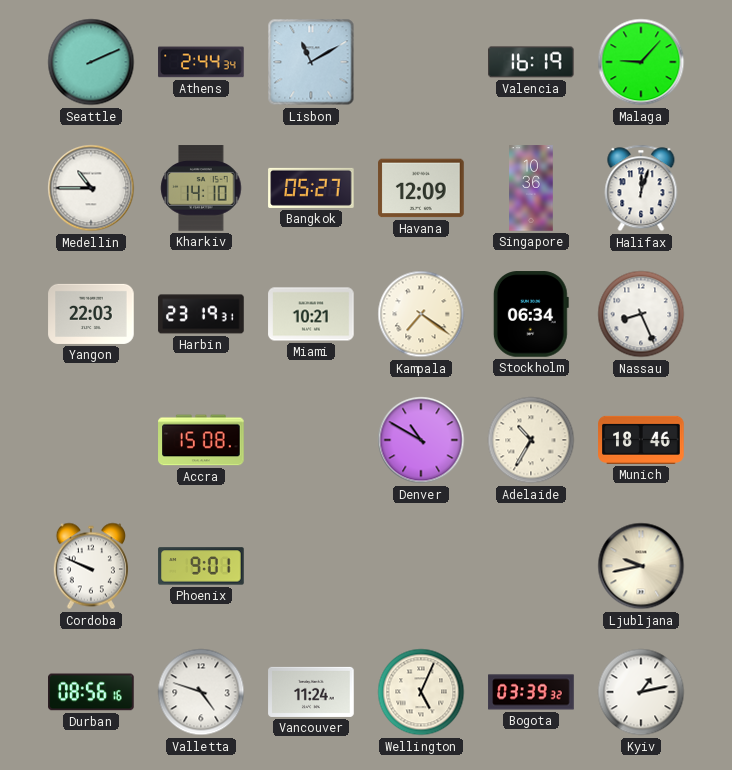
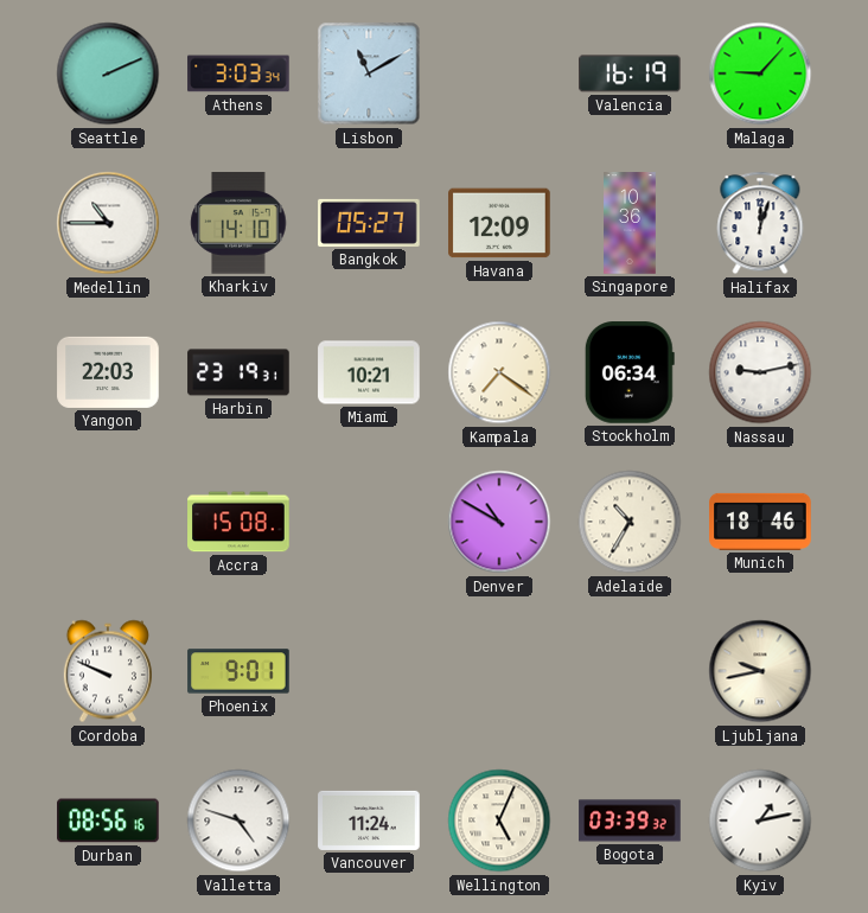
Athens: 2:44 -> 3:03 (238, 74)
Nassau: 8:26 -> 9:13 (760, 372)
